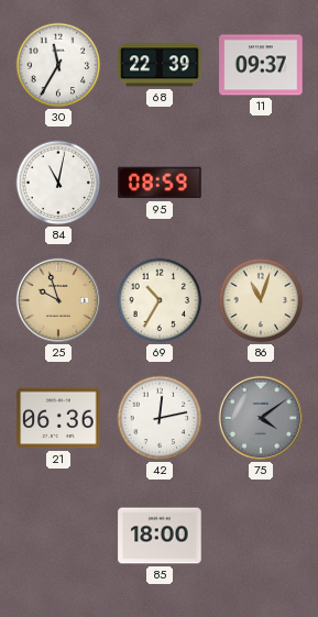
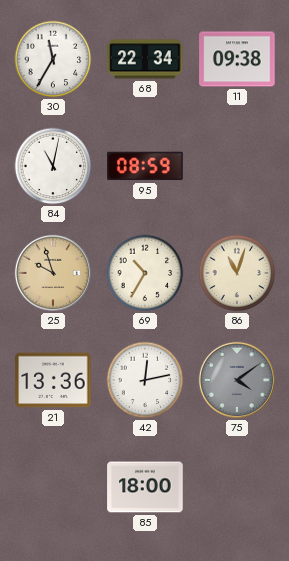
68: 22:39 -> 22:34 (145, 59)
11: 09:37 -> 09:38 (237, 59)
21: 06:36 -> 13:36 (53, 380)
